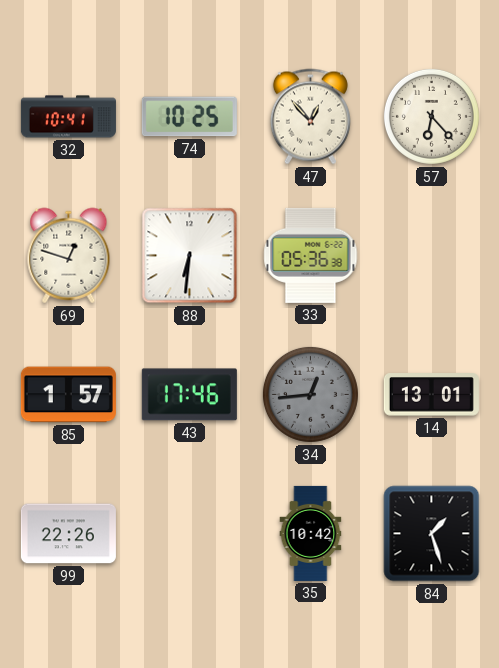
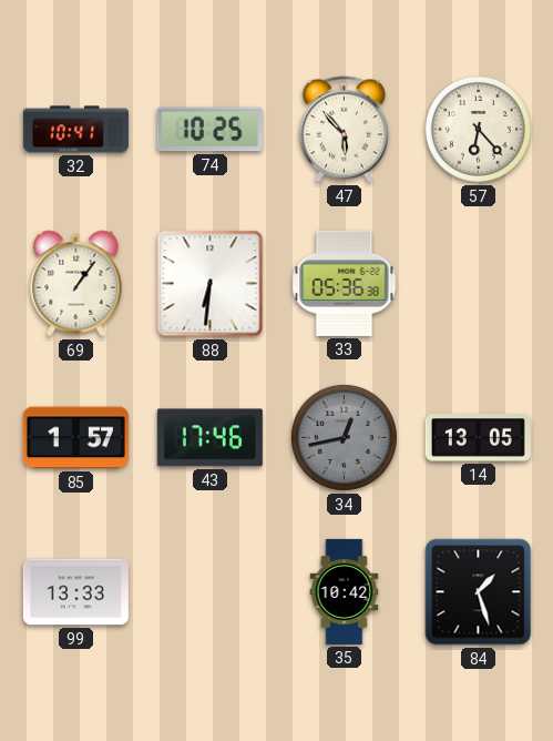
47: 12:53 -> 5:53 (344, 130)
69: 12:48 -> 1:06 (76, 284)
34: 12:44 -> 12:43 (344, 437)
14: 13:01 -> 13:05 (478, 438)
99: 22:26 -> 13:33 (75, 592)
